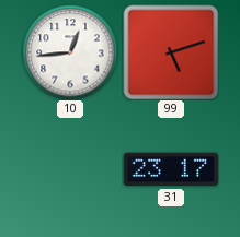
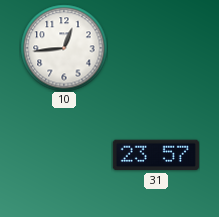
99: 5:12 -> none (171, 52)
31: 23:17 -> 23:57 (156, 155)
